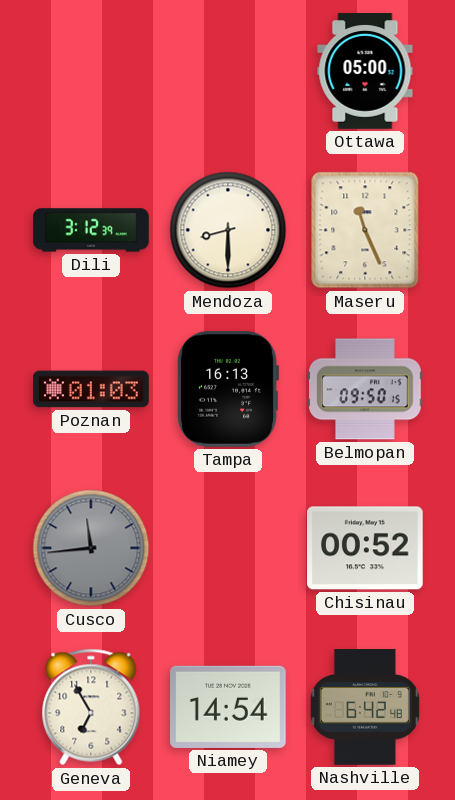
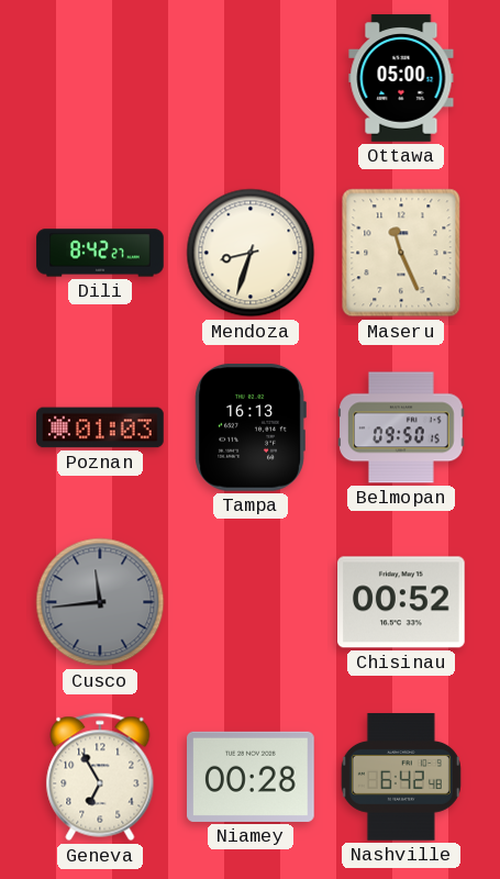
Dili: 3:12 -> 8:42 (100, 253)
Mendoza: 8:30 -> 8:33 (251, 253)
Niamey: 14:54 -> 00:28 (252, 777)
